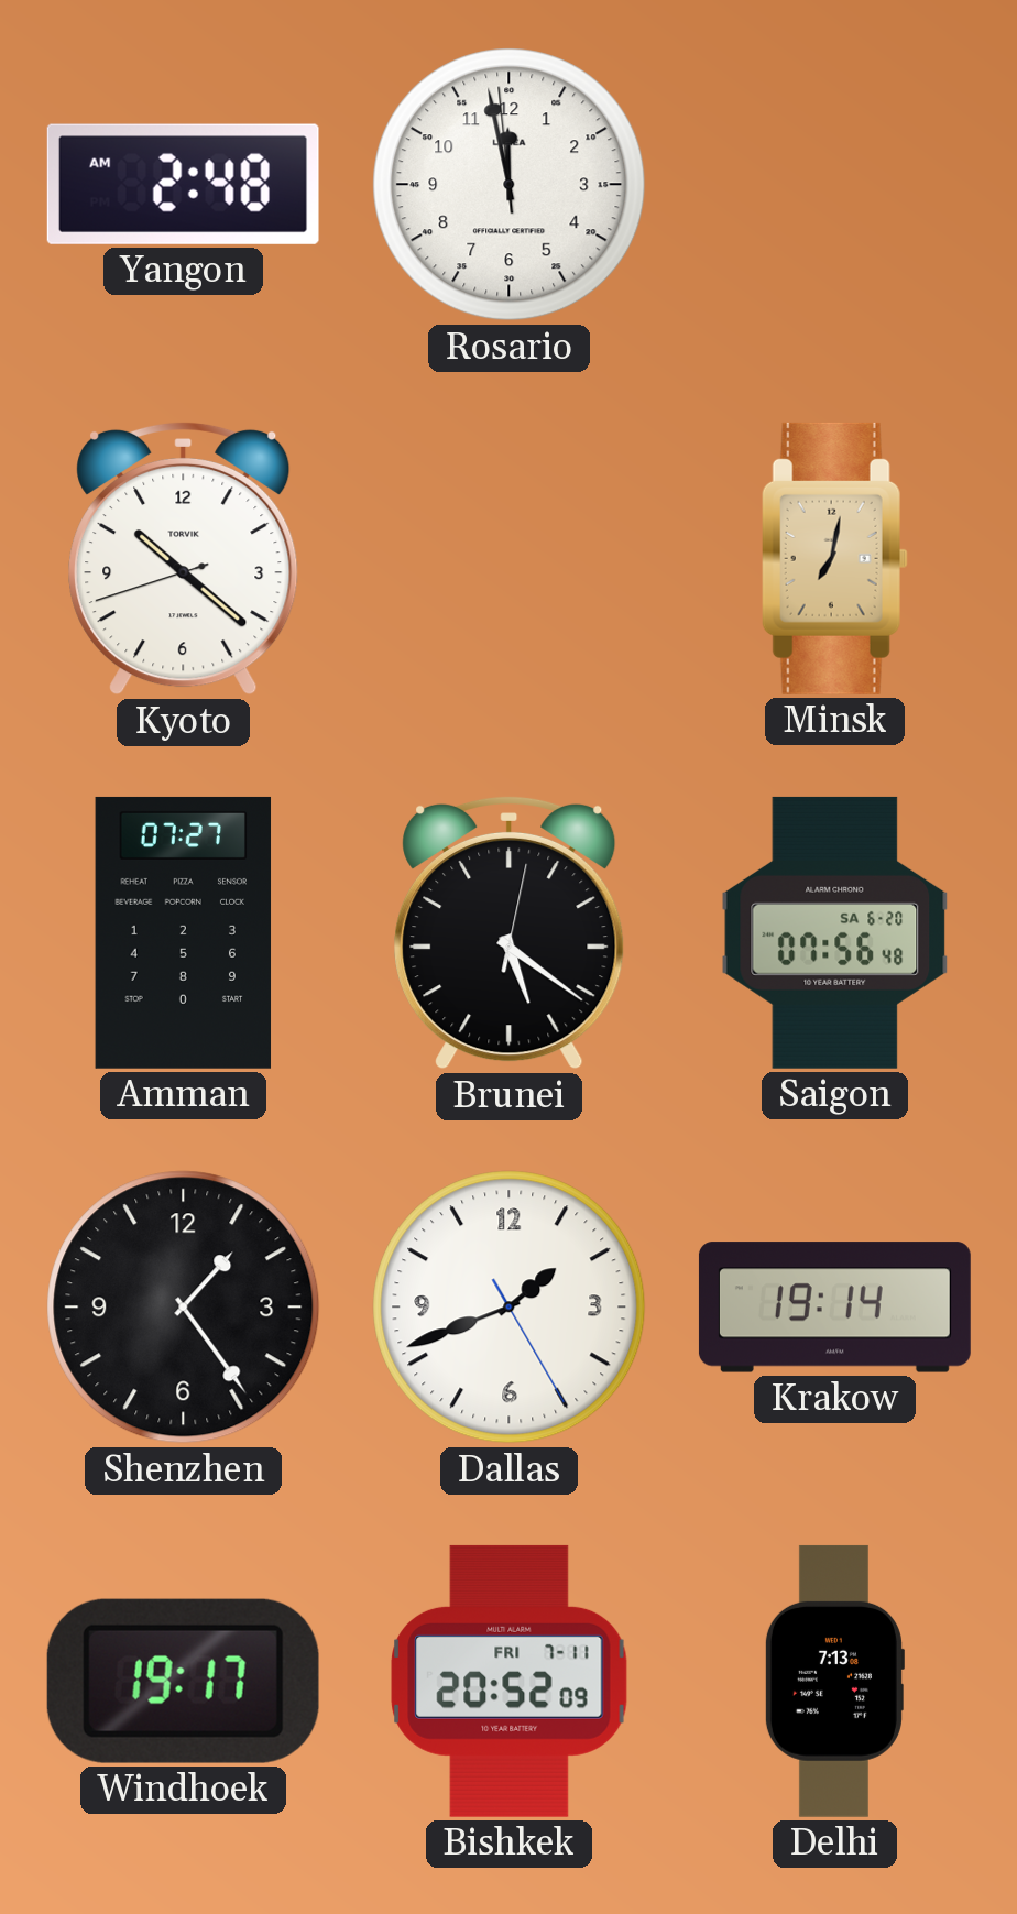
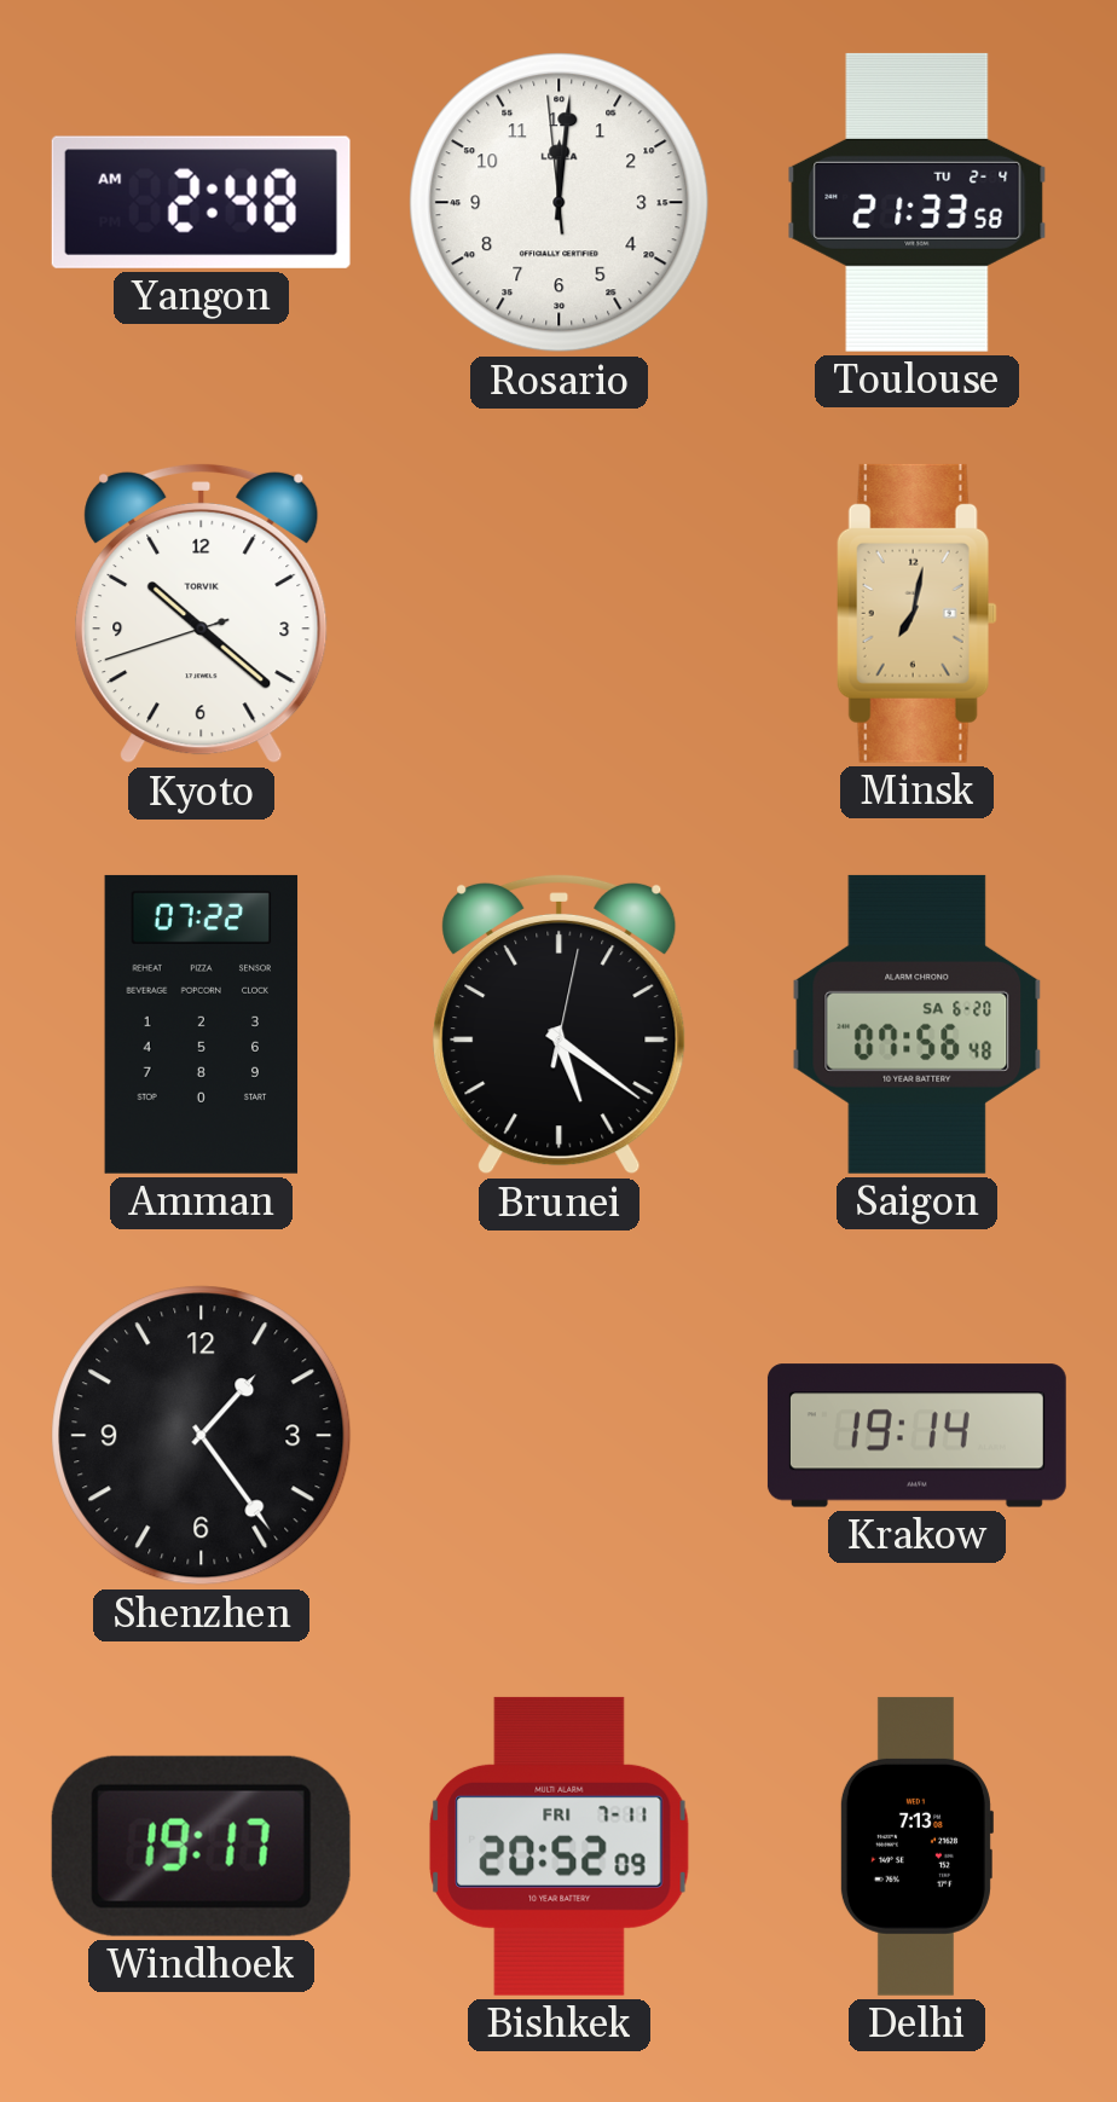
Rosario: 11:57 -> 12:00 (560, 203)
Toulouse: none -> 21:33 (918, 202)
Amman: 07:27 -> 07:22 (202, 1024)
Dallas: 1:41 -> none (510, 1308)
